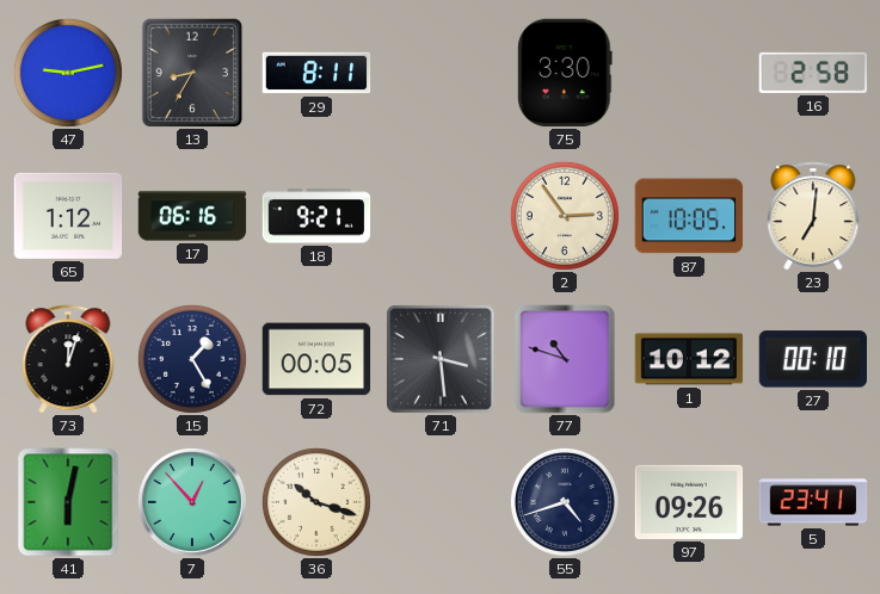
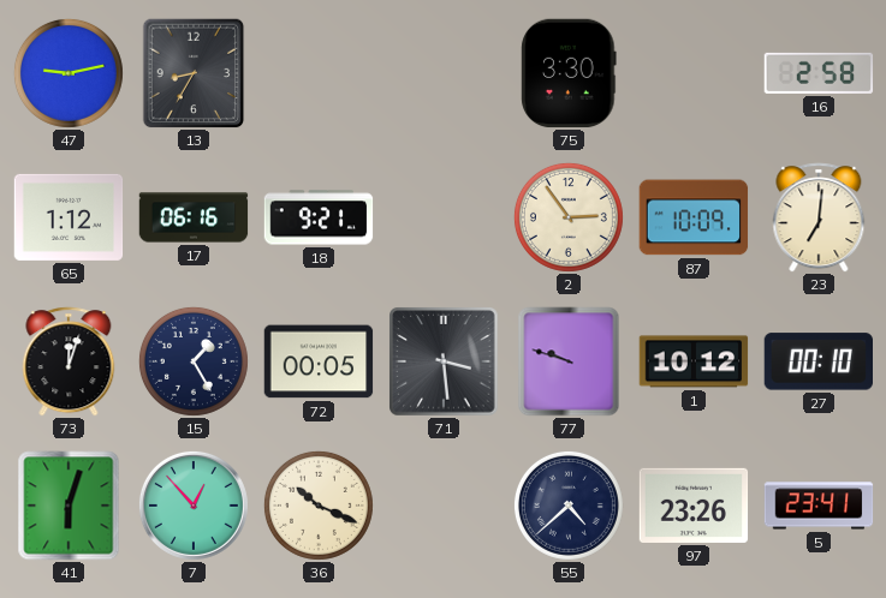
29: 8:11 -> none (316, 73)
87: 10:05 -> 10:09 (694, 217)
77: 10:48 -> 9:48 (569, 361)
41: 6:02 -> 6:03 (69, 506)
36: 10:18 -> 10:19 (319, 506)
55: 4:42 -> 4:38 (569, 506)
97: 09:26 -> 23:26 (694, 506)
